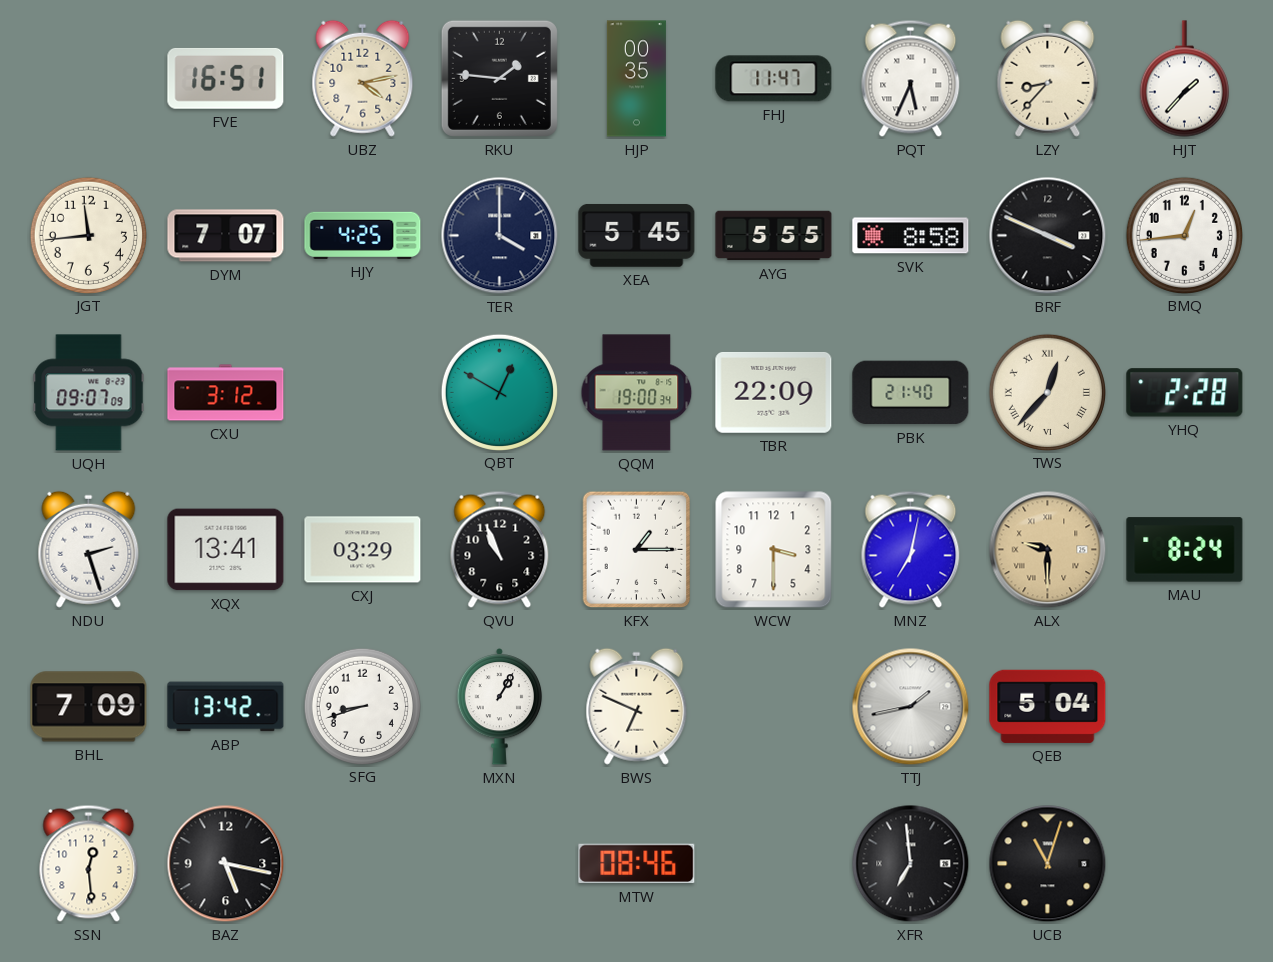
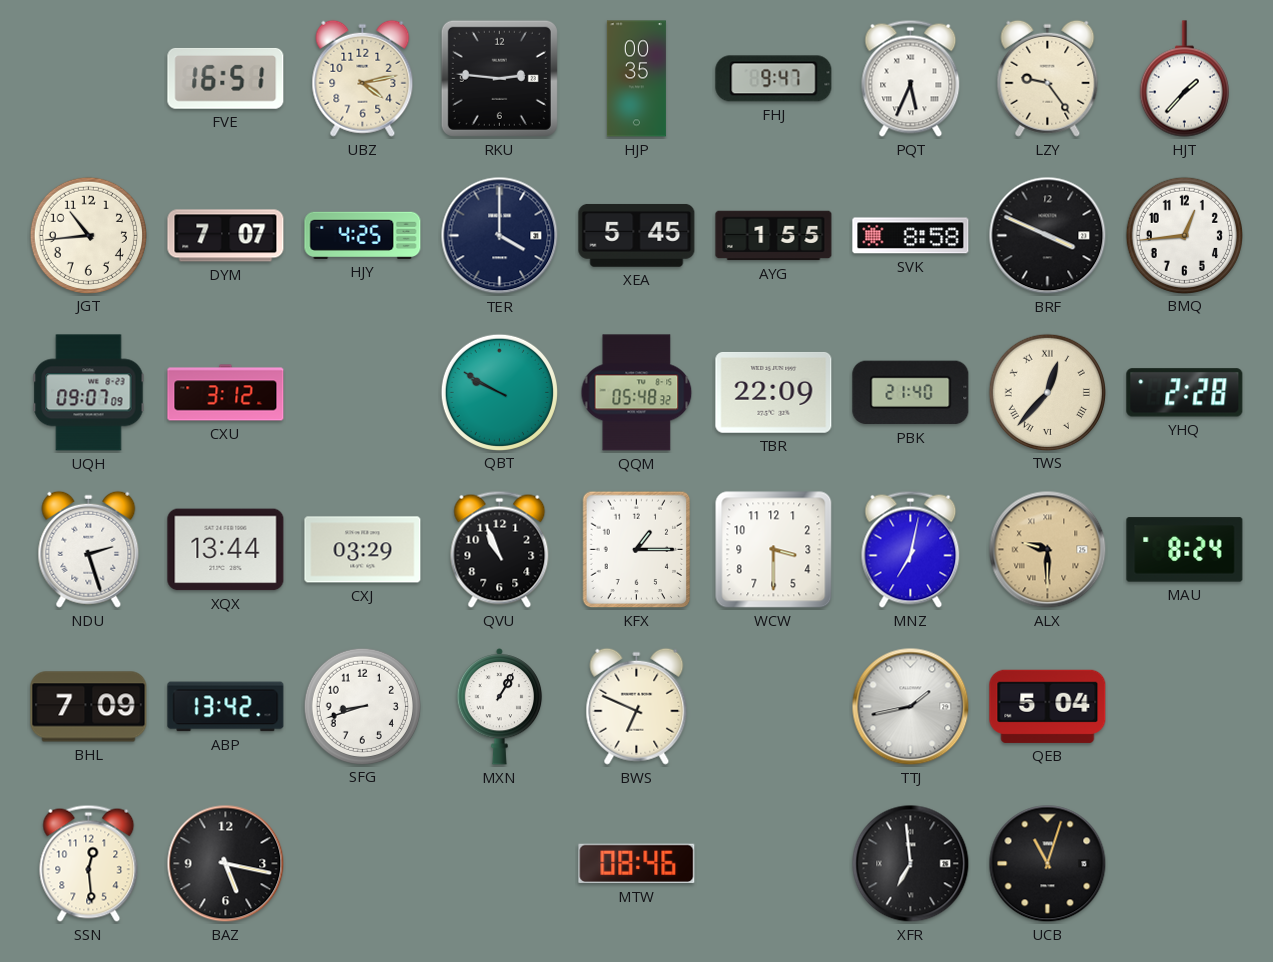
RKU: 1:46 -> 2:46 (499, 78)
FHJ: 11:47 -> 9:47 (774, 79)
LZY: 8:37 -> 9:24 (1048, 78)
JGT: 11:44 -> 10:44 (88, 235)
AYG: 5:55 -> 1:55 (774, 236)
QBT: 12:50 -> 9:50 (499, 392)
QQM: 19:00 -> 05:48 (637, 393)
XQX: 13:41 -> 13:44 (226, 550)
